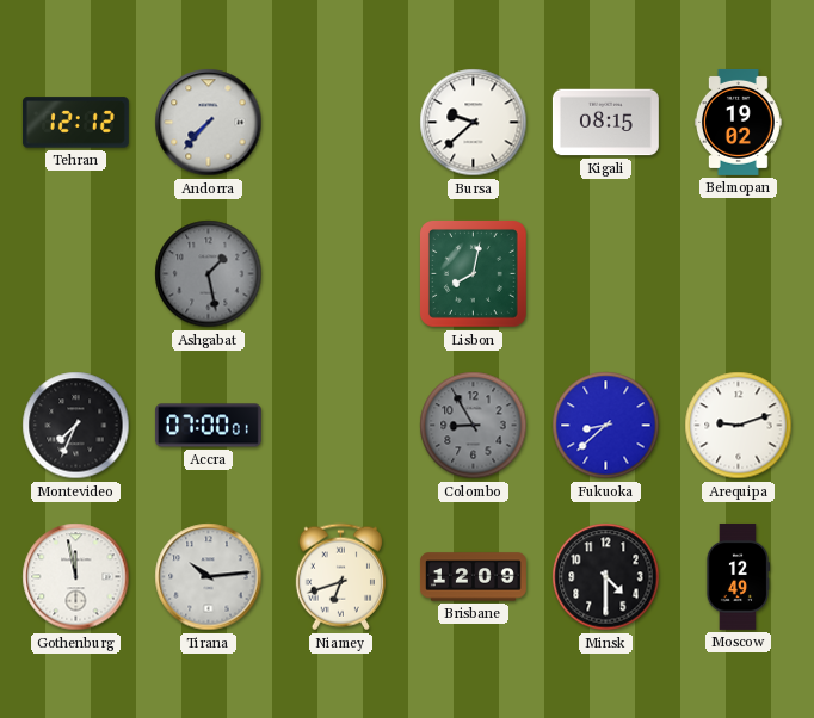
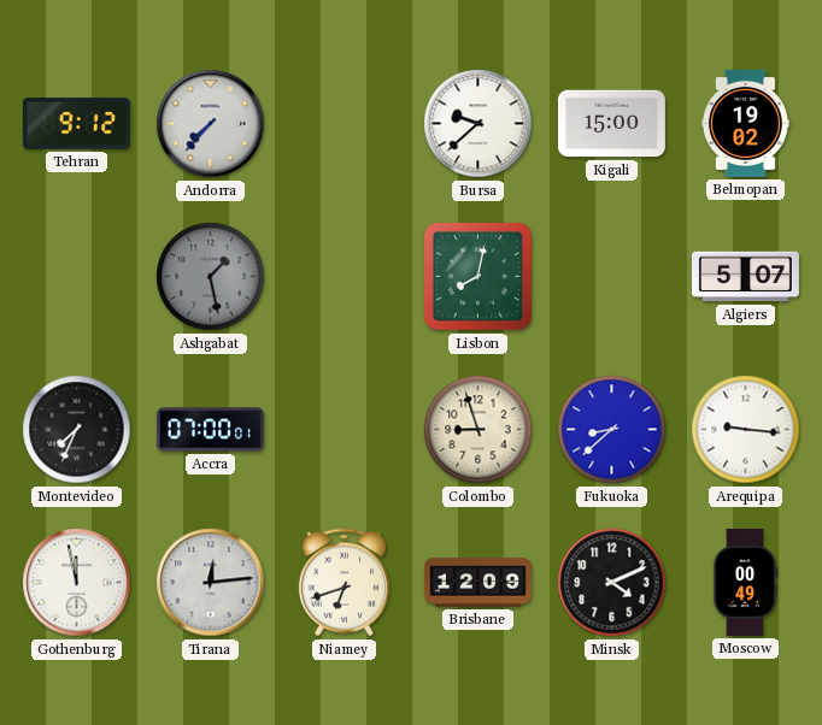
Tehran: 12:12 -> 9:12 (76, 124)
Kigali: 08:15 -> 15:00 (611, 124)
Algiers: none -> 5:07 (745, 277)
Colombo: 8:55 -> 8:57 (478, 430)
Colombo dial: grey -> cream (478, 430)
Arequipa: 9:12 -> 9:16 (746, 430)
Tirana: 10:14 -> 12:14 (211, 583)
Minsk: 4:30 -> 4:11 (612, 583)
Moscow: 12:49 -> 00:49 (745, 582)
